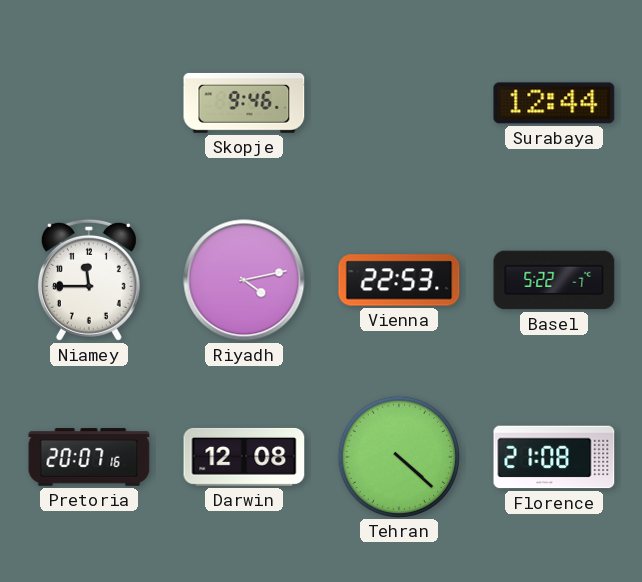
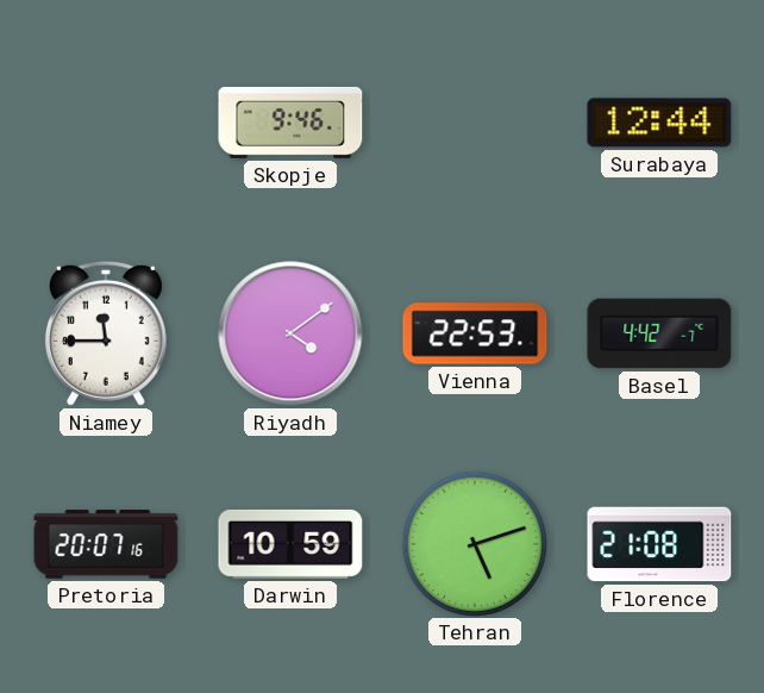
Riyadh: 4:13 -> 4:09 (290, 333)
Basel: 5:22 -> 4:42 (659, 333)
Darwin: 12:08 -> 10:59 (290, 544)
Tehran: 4:22 -> 5:12 (474, 543)
